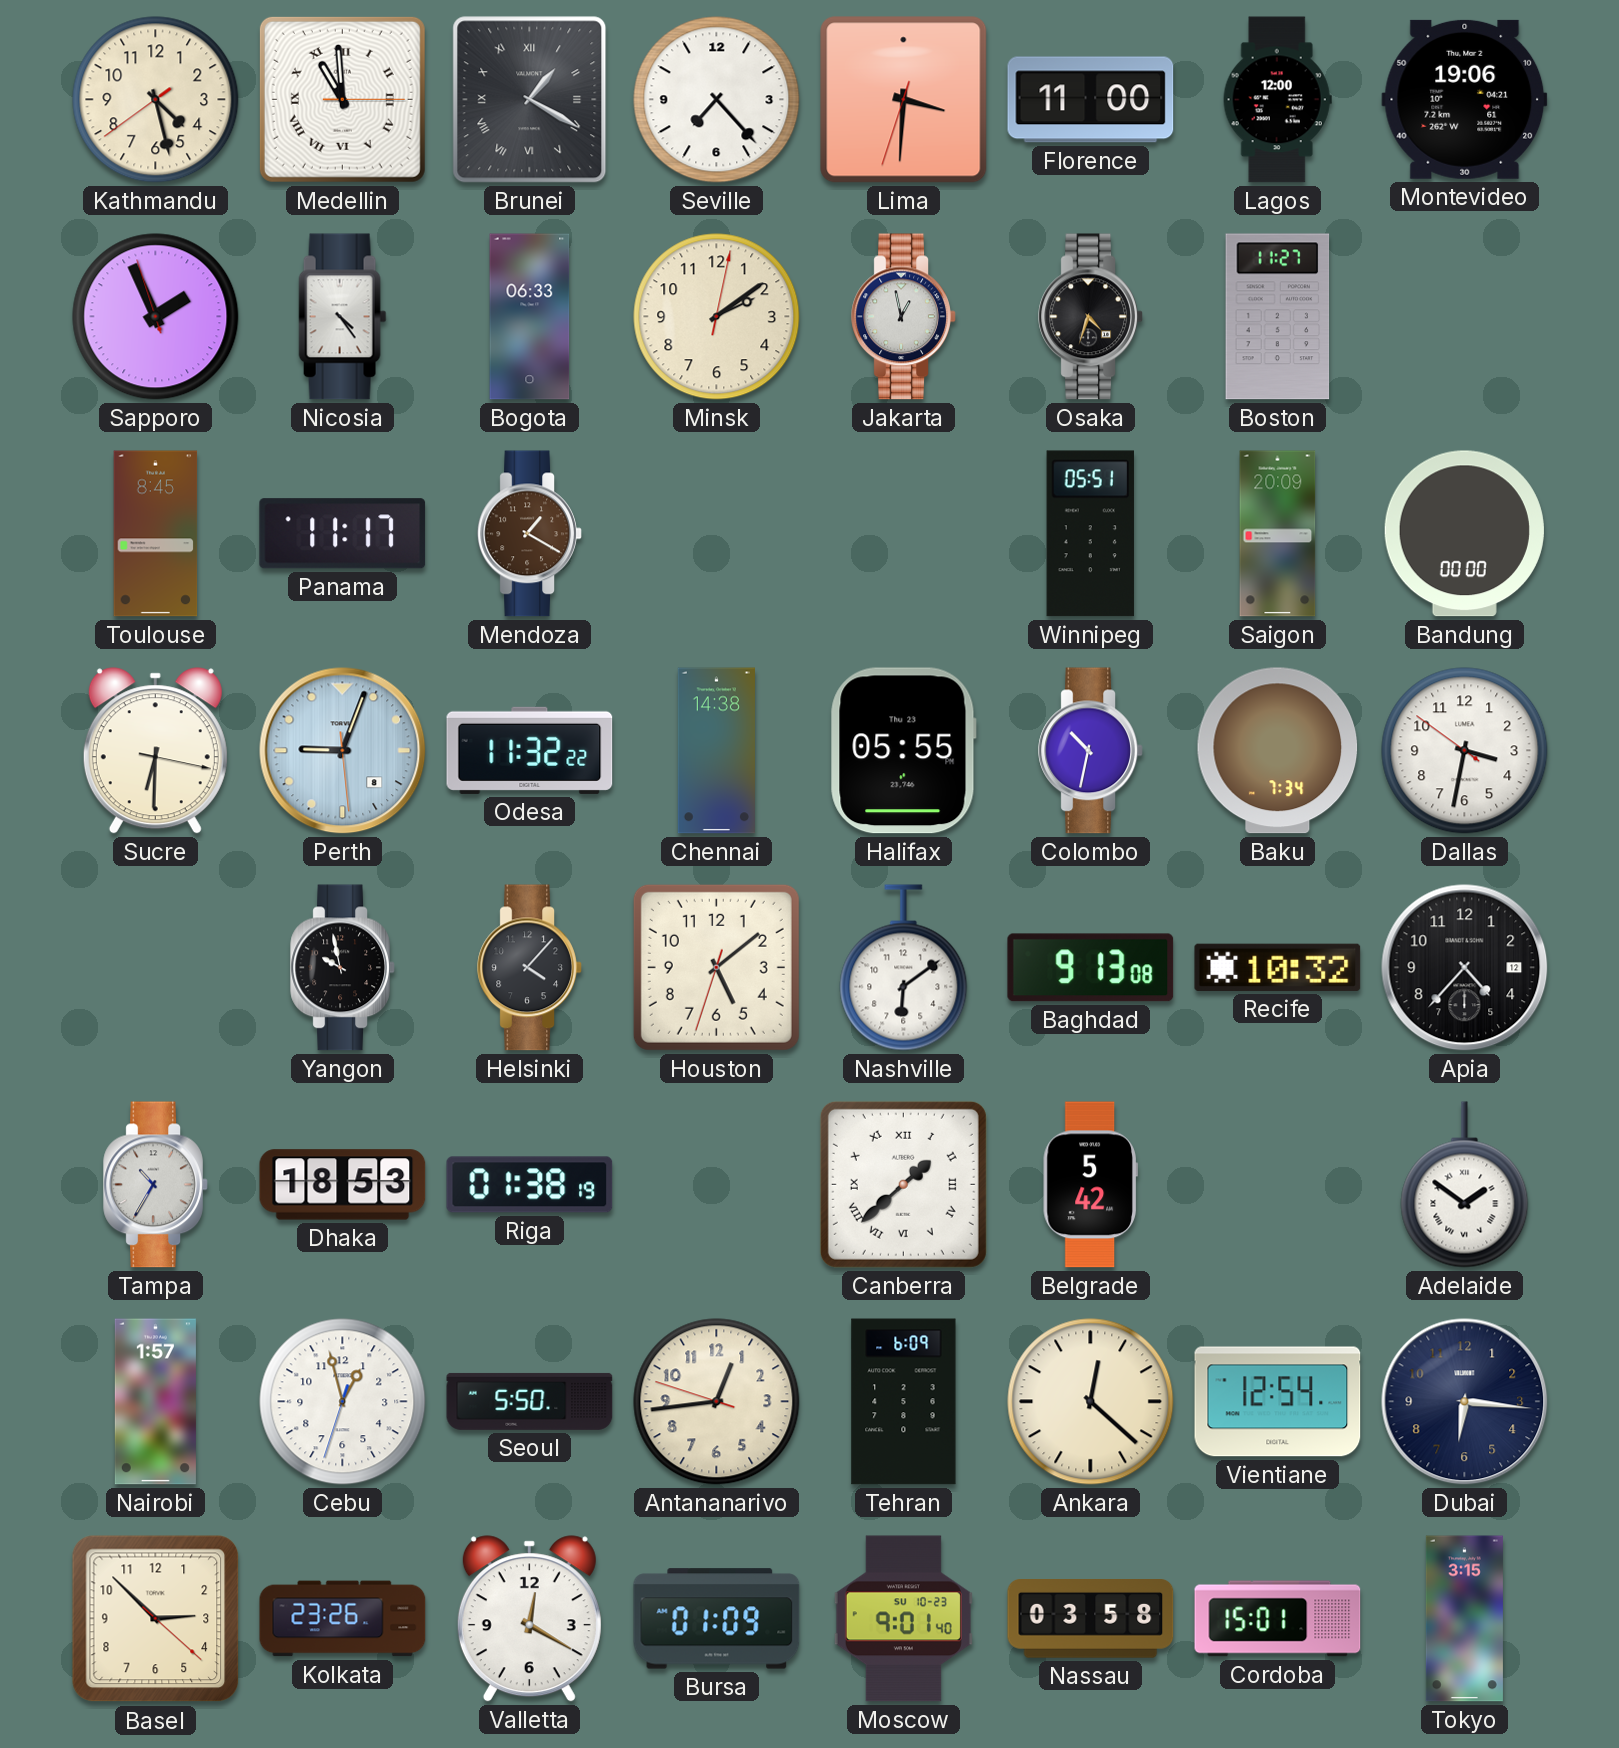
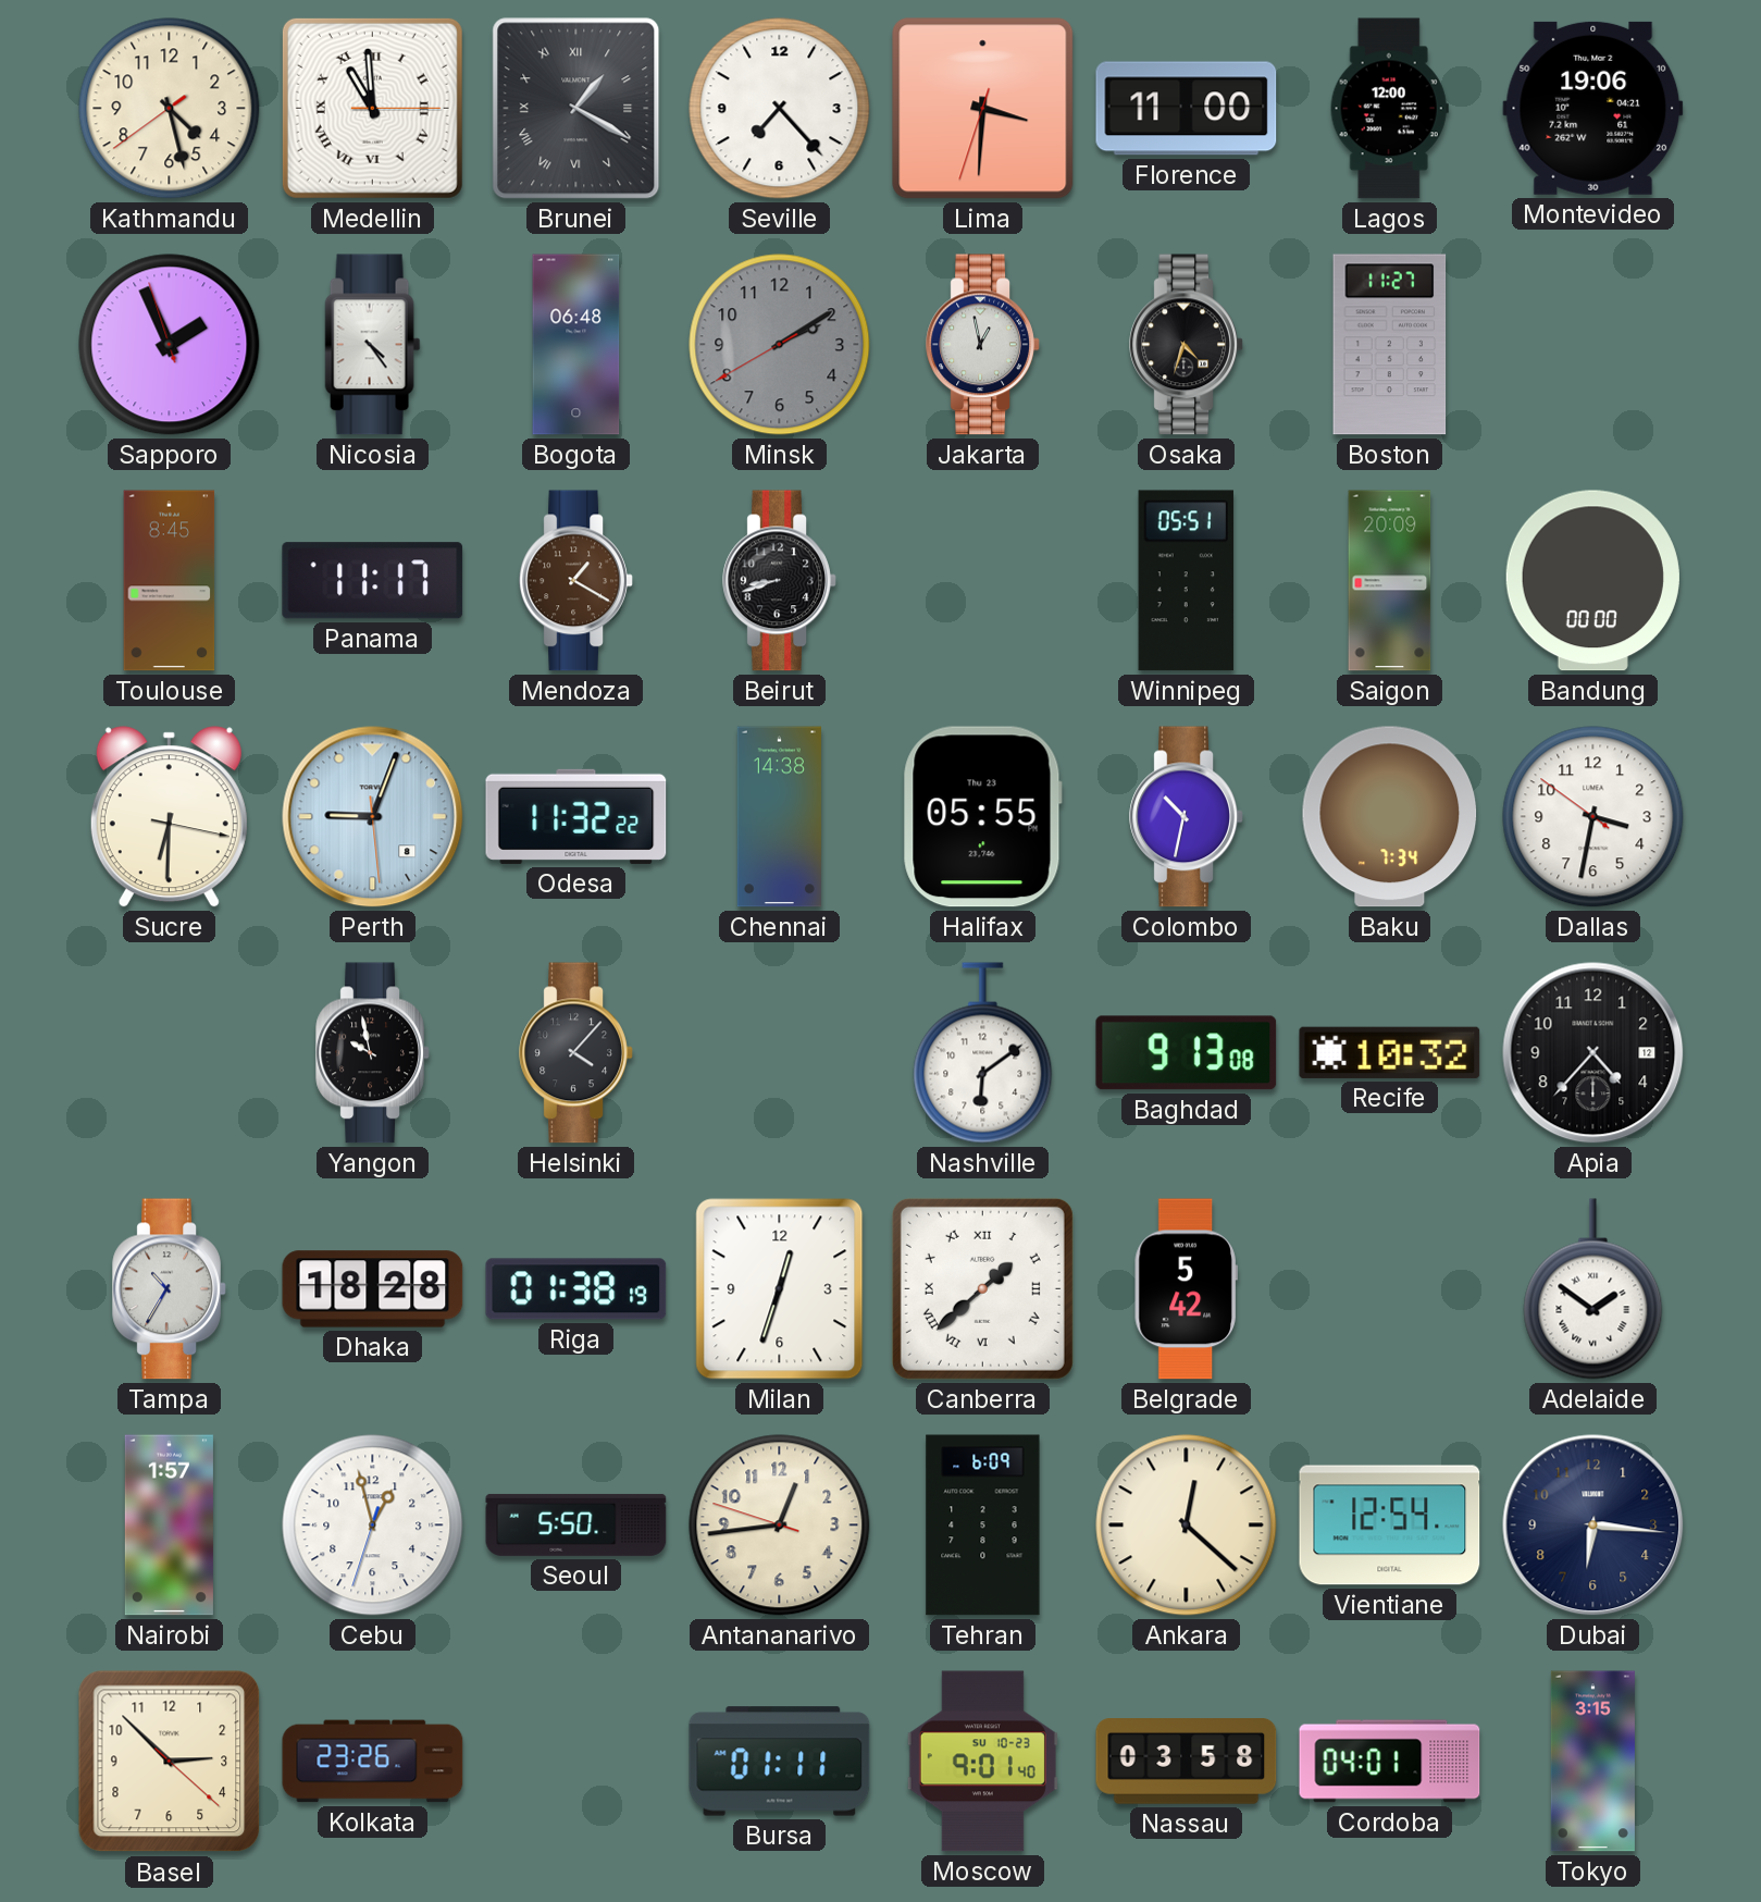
Bogota: 06:33 -> 06:48 (576, 345)
Minsk: 2:09:02 -> 2:09:40 (780, 345)
Minsk dial: cream -> grey (780, 345)
Beirut: none -> 8:42 (780, 581)
Houston: 5:08 -> none (716, 967)
Dhaka: 18:53 -> 18:28 (373, 1289)
Milan: none -> 12:33 (780, 1289)
Valletta: 12:20 -> none (529, 1619)
Bursa: 01:09 -> 01:11 (780, 1762)
Cordoba: 15:01 -> 04:01 (1390, 1762)
